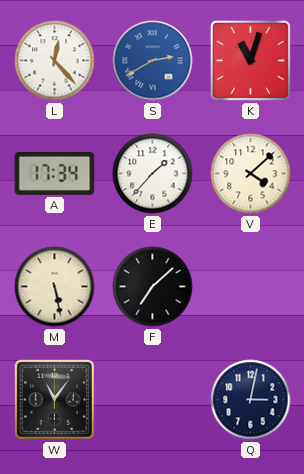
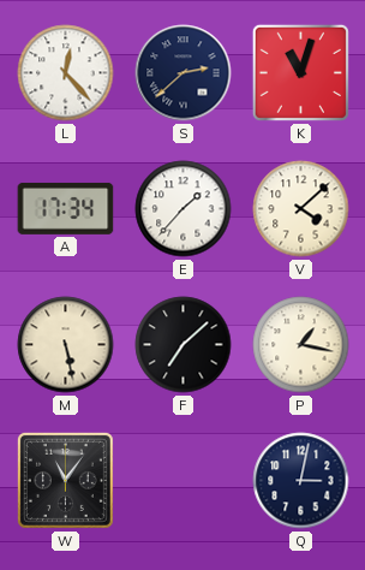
S: 2:40 -> 2:38 (184, 73)
S dial: blue -> navy (184, 73)
P: none -> 1:17 (301, 345)
